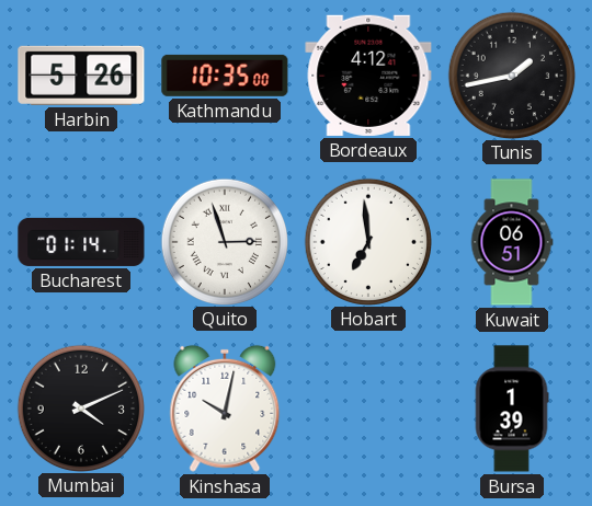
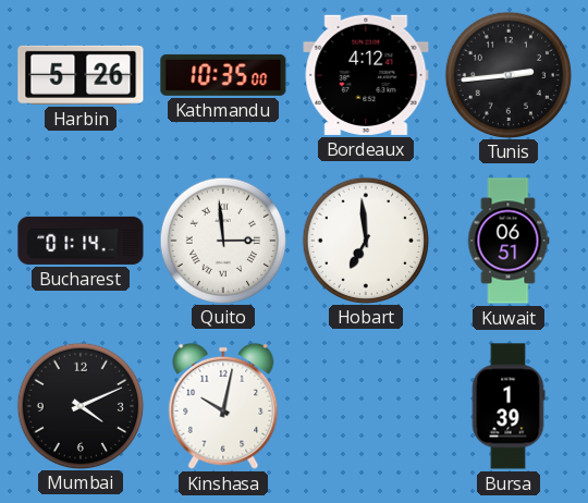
Tunis: 1:43 -> 2:44 (507, 74)
Quito: 2:57 -> 2:59 (222, 240)
